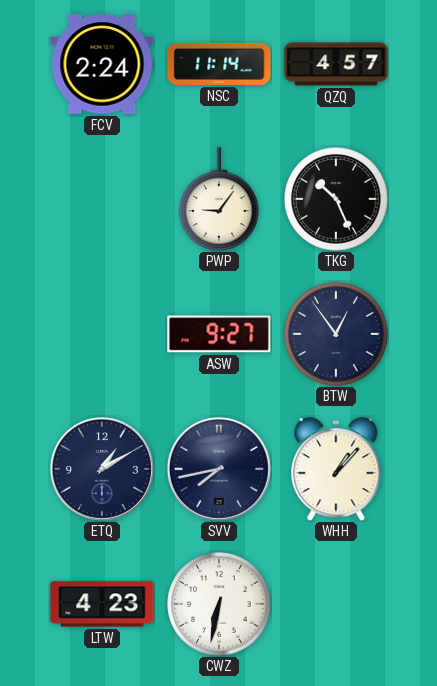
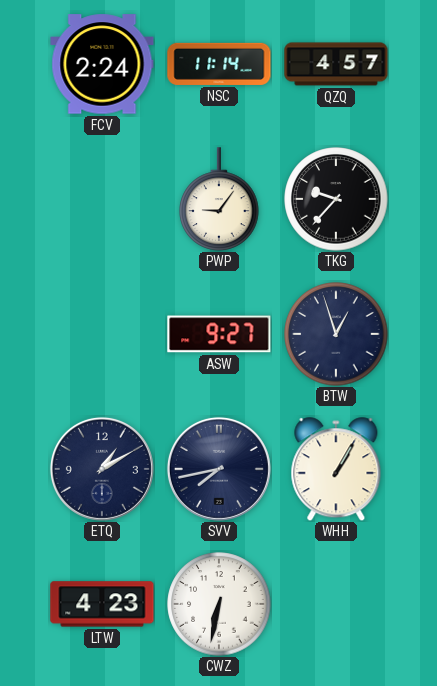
TKG: 10:26 -> 9:37 (336, 199)
BTW: 12:54 -> 12:57 (336, 334)
WHH: 1:07 -> 1:05 (336, 469)
